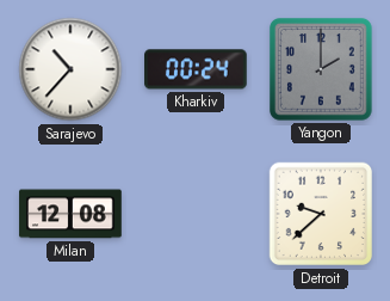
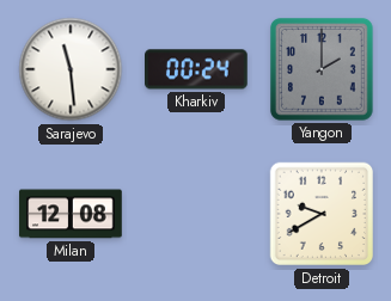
Sarajevo: 10:37 -> 11:29 (71, 69)
Detroit: 9:38 -> 9:40 (322, 214)
